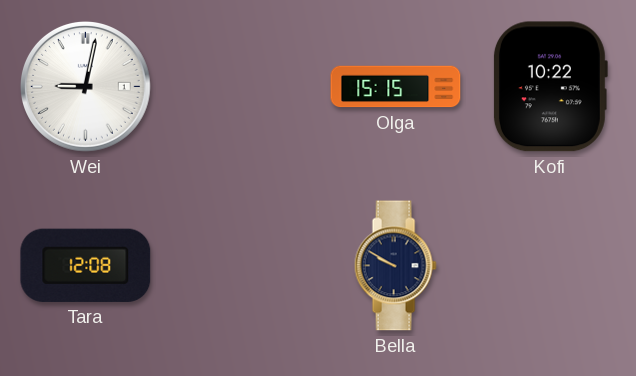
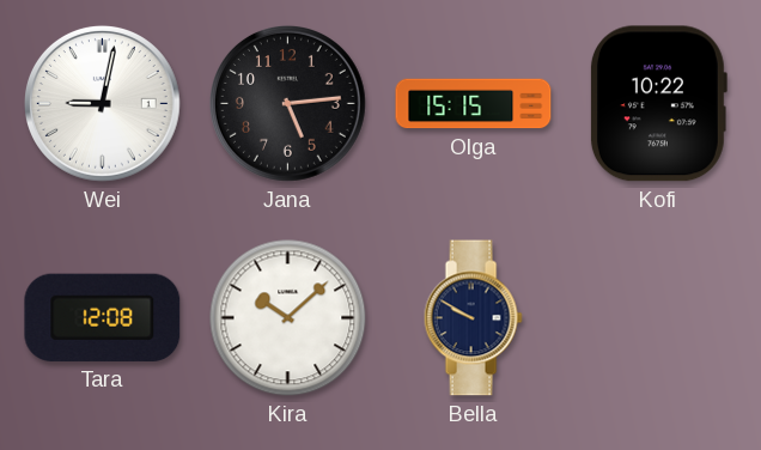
Jana: none -> 5:14 (287, 103)
Kira: none -> 10:08 (288, 318)
